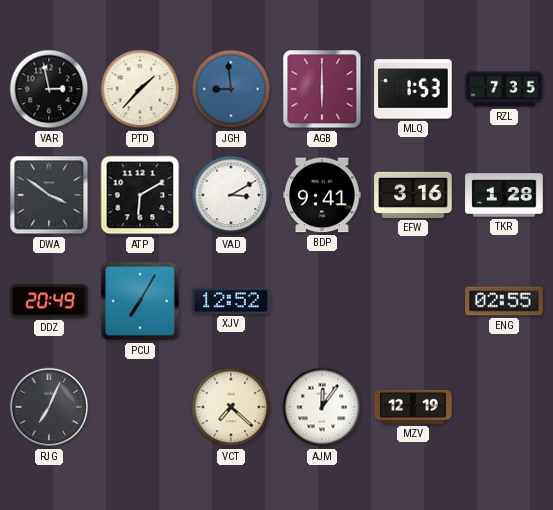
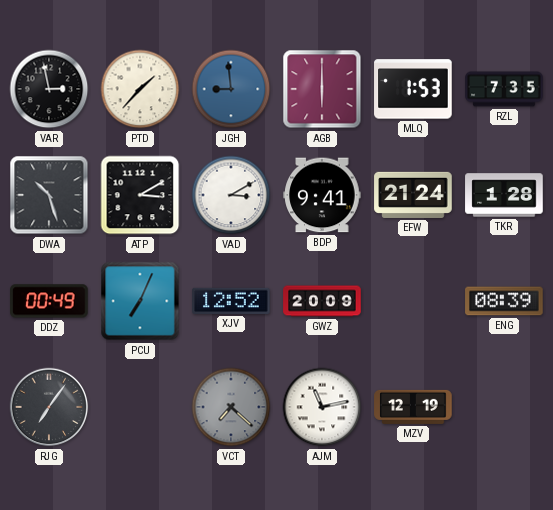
DWA: 3:51 -> 10:27 (49, 195)
ATP: 6:10 -> 3:10 (140, 195)
EFW: 3:16 -> 21:24 (413, 195)
DDZ: 20:49 -> 00:49 (49, 301)
PCU: 7:05 -> 7:04 (140, 301)
GWZ: none -> 20:09 (322, 301)
ENG: 02:55 -> 08:39 (504, 301)
RJG: 7:04 -> 7:06 (49, 407)
VCT dial: cream -> grey (231, 407)
AJM: 12:06 -> 11:13 (322, 407)
